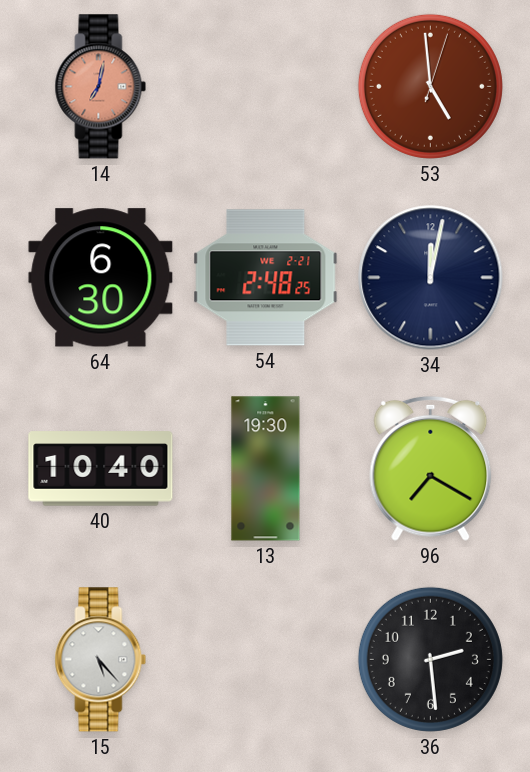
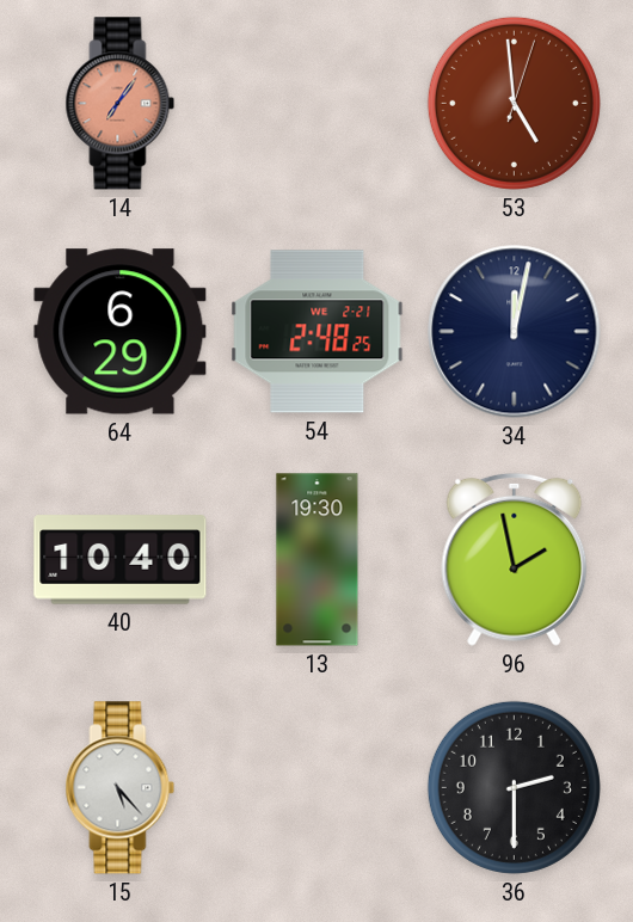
14: 7:02 -> 7:06 (121, 104)
64: 6:30 -> 6:29 (121, 332)
96: 7:20 -> 1:58 (515, 559)
36: 2:29 -> 2:30 (514, 787)
